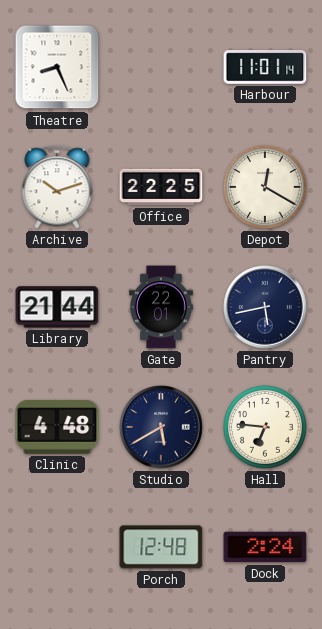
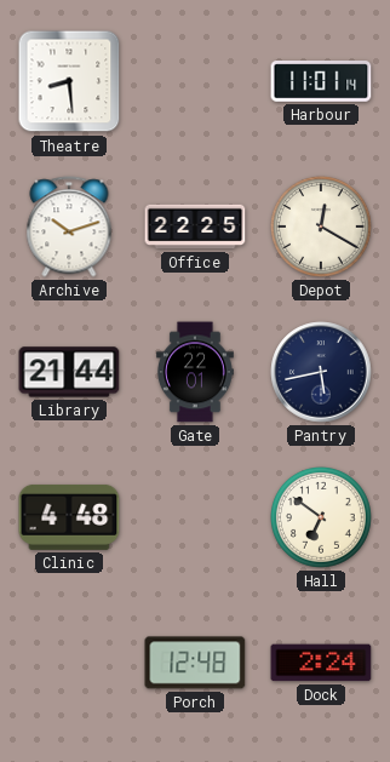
Theatre: 8:26 -> 8:29 (69, 81)
Studio: 5:40 -> none (161, 427)
Hall: 6:46 -> 6:51 (322, 518)
